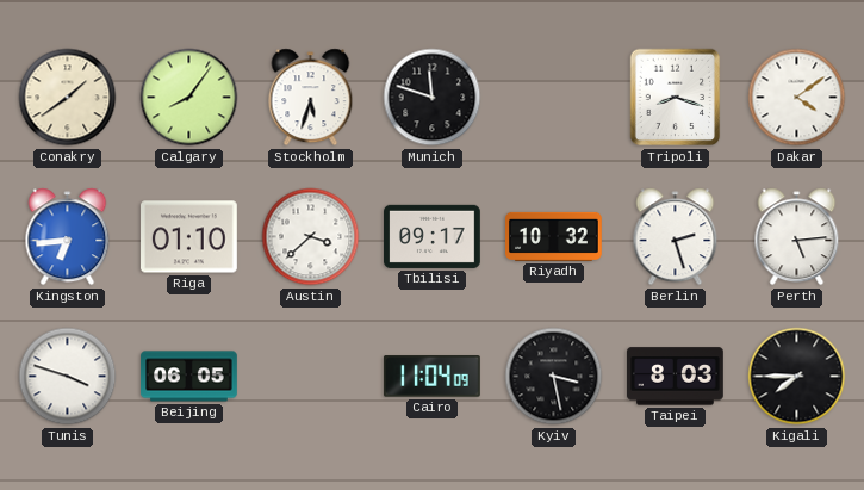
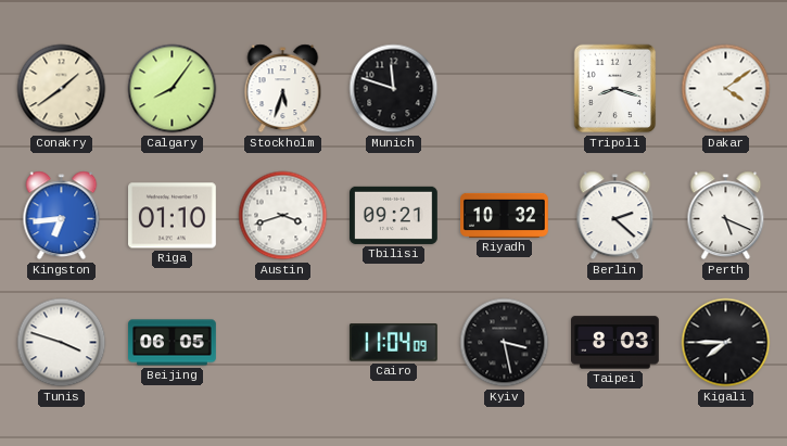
Austin: 3:38 -> 3:42 (283, 216)
Tbilisi: 09:17 -> 09:21 (394, 215)
Berlin: 2:27 -> 2:22 (615, 216)
Perth: 5:14 -> 5:19 (726, 216)
